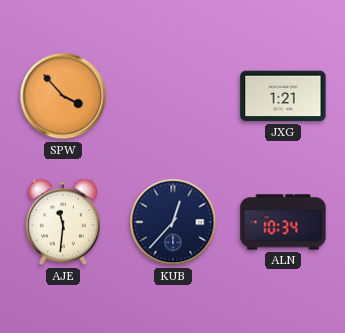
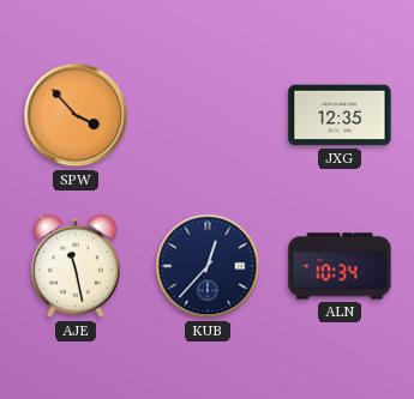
JXG: 1:21 -> 12:35 (340, 115)
AJE: 11:31 -> 11:28 (76, 266)
